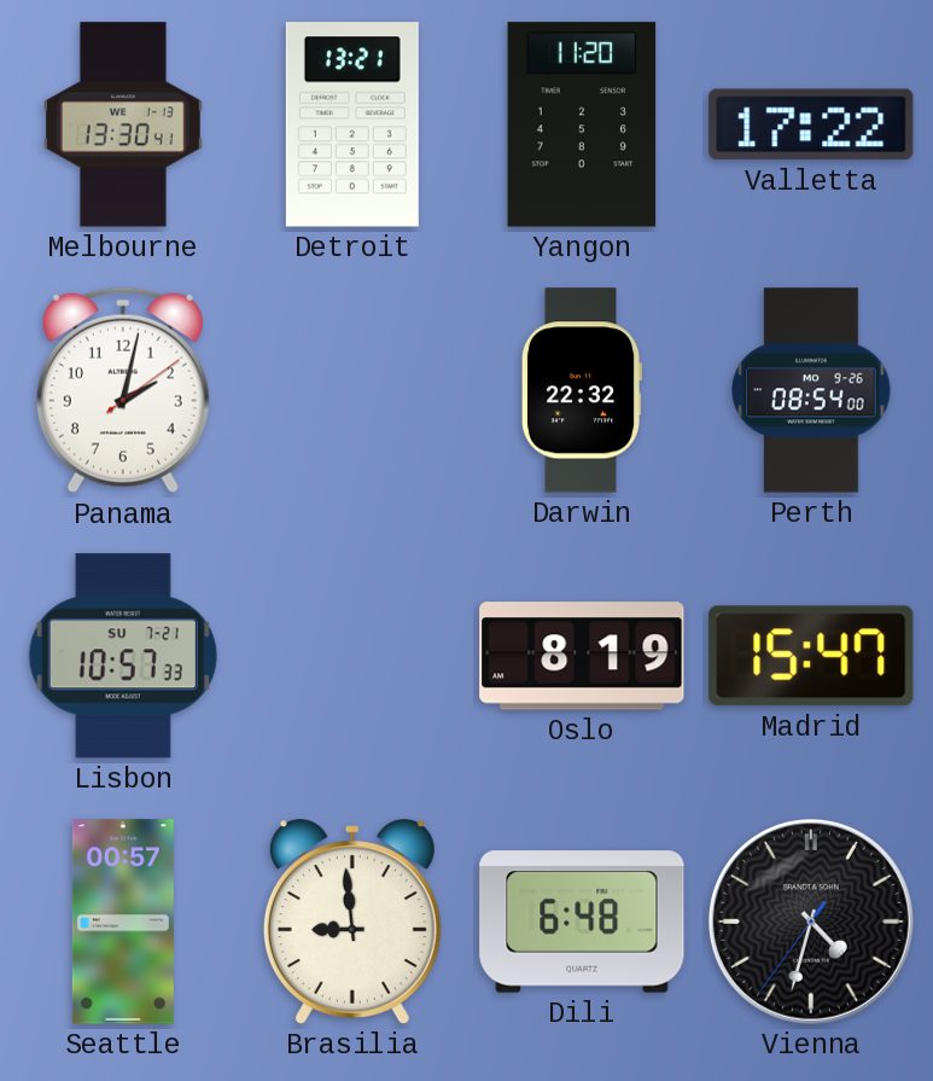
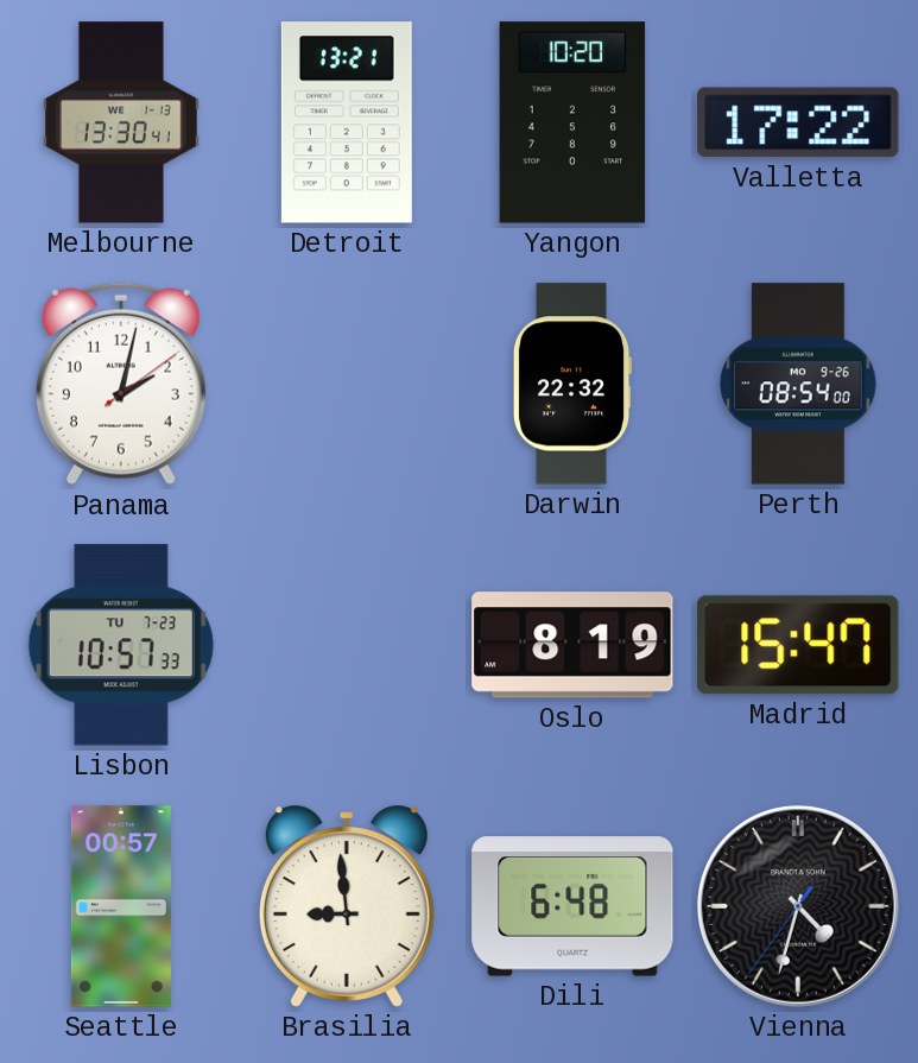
Yangon: 11:20 -> 10:20 (572, 122)
Lisbon date: SU 7-21 -> TU 7-23 (121, 645)
